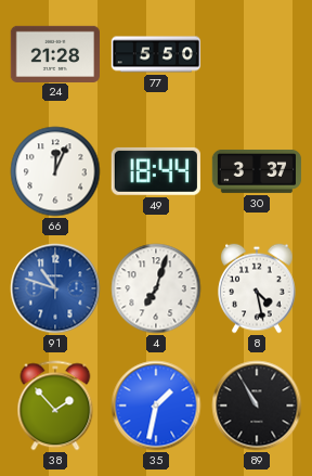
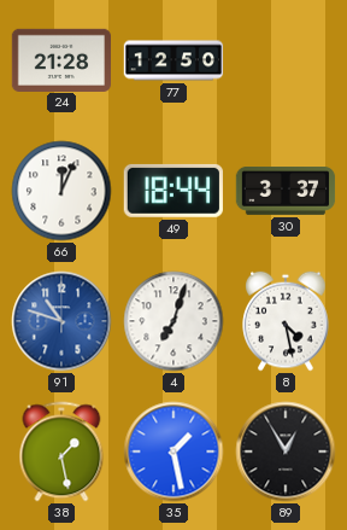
77: 5:50 -> 12:50 (173, 60)
38: 1:53 -> 1:28 (61, 452)
35: 1:32 -> 1:28 (173, 452)
89: 10:55 -> 12:55 (286, 452)
